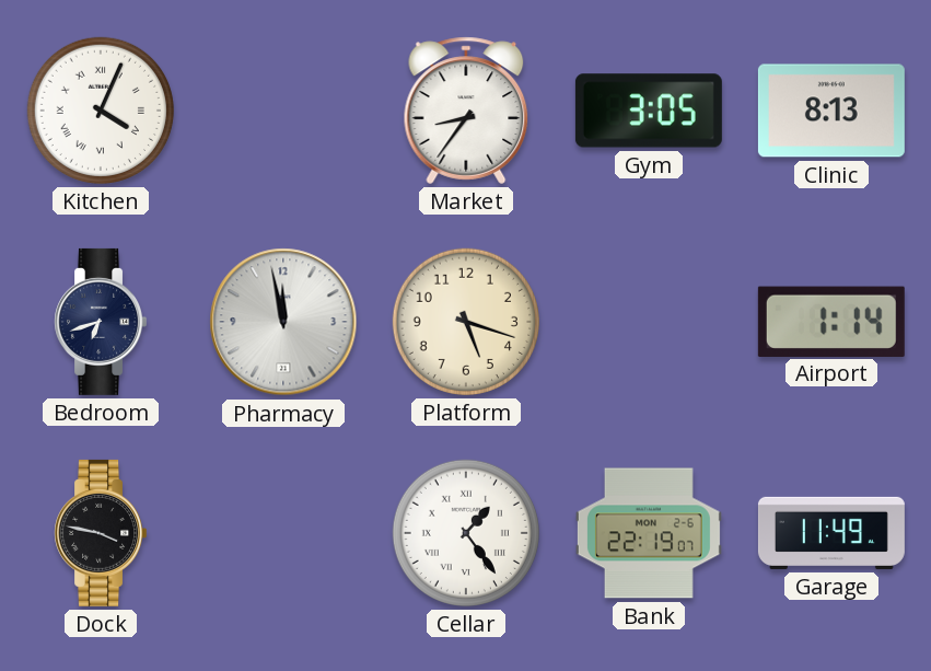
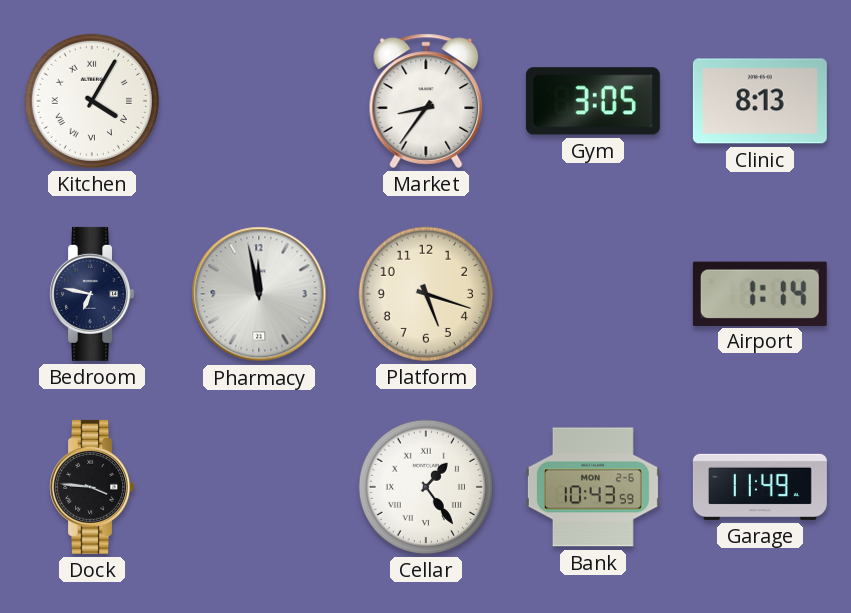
Kitchen: 4:04 -> 4:05 (92, 101)
Bedroom: 6:42 -> 6:47 (91, 294)
Dock: 3:47 -> 3:46 (91, 487)
Bank: 22:19 -> 10:43 (593, 487)
